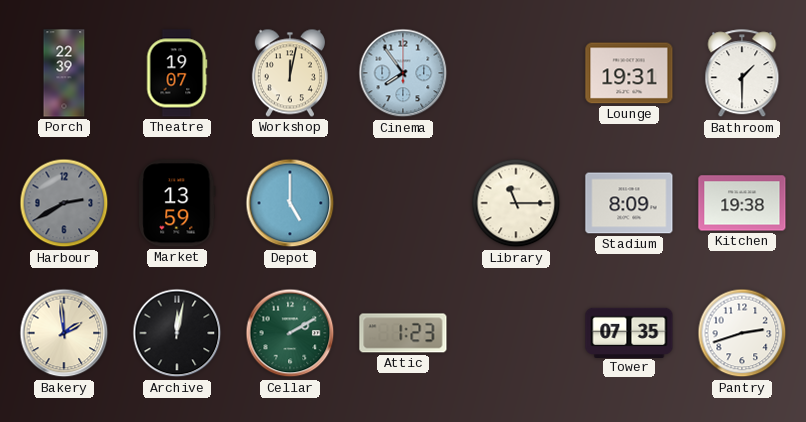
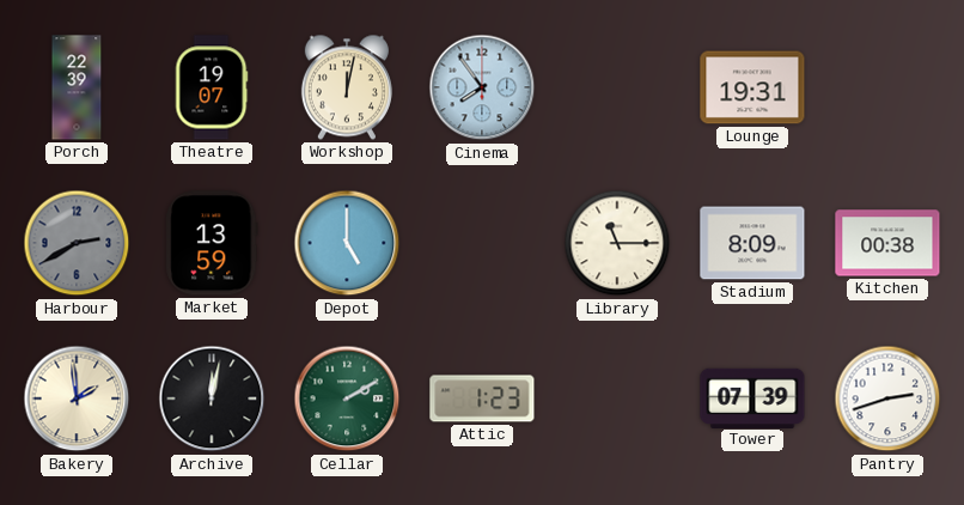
Bathroom: 1:30 -> none (742, 74)
Kitchen: 19:38 -> 00:38 (887, 243)
Tower: 07:35 -> 07:39 (752, 397)
